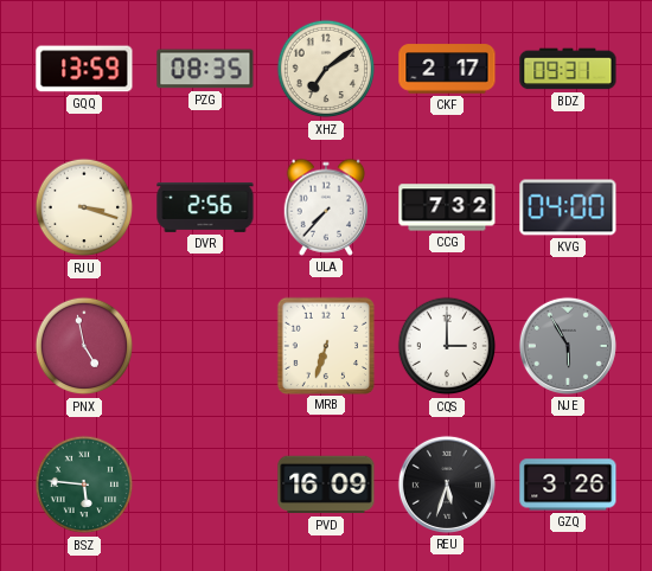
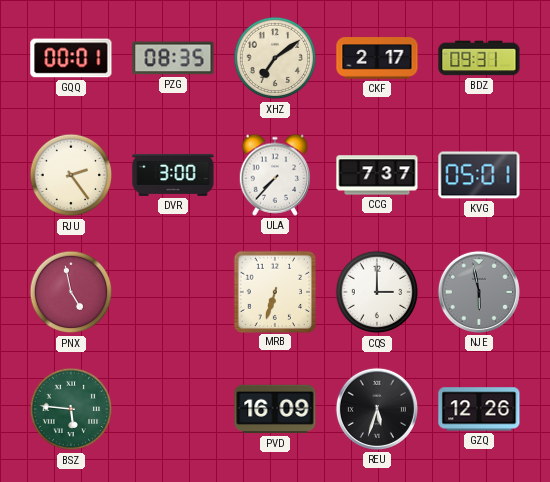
GQQ: 13:59 -> 00:01 (71, 58)
RJU: 3:18 -> 2:24 (71, 175)
DVR: 2:56 -> 3:00 (173, 175)
CCG: 7:32 -> 7:37 (377, 175)
KVG: 04:00 -> 05:01 (479, 175)
NJE: 5:55 -> 5:58 (479, 292)
GZQ: 3:26 -> 12:26 (479, 409)
